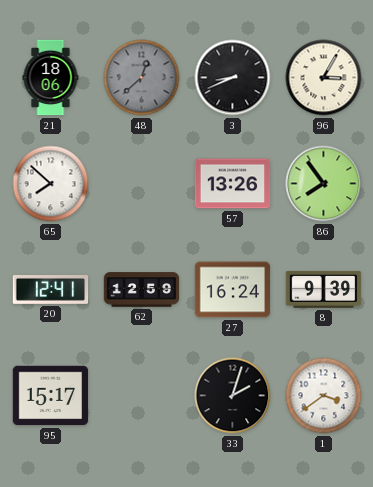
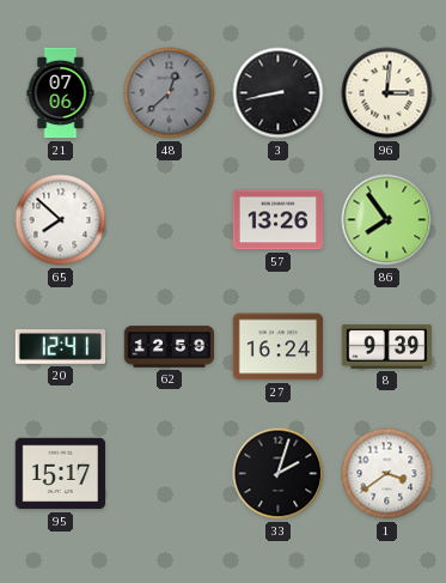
21: 18:06 -> 07:06 (61, 93)
3: 8:41 -> 8:43 (279, 93)
96: 3:05 -> 3:01 (387, 93)
